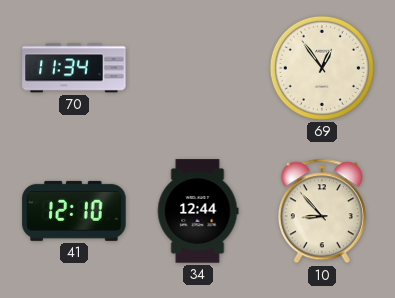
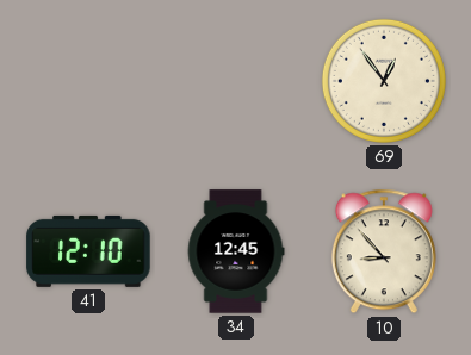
70: 11:34 -> none (74, 68)
34: 12:44 -> 12:45 (236, 251)
